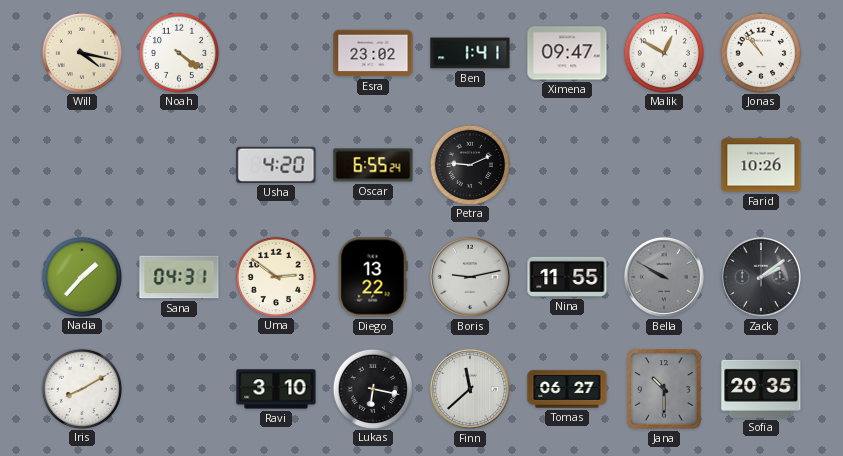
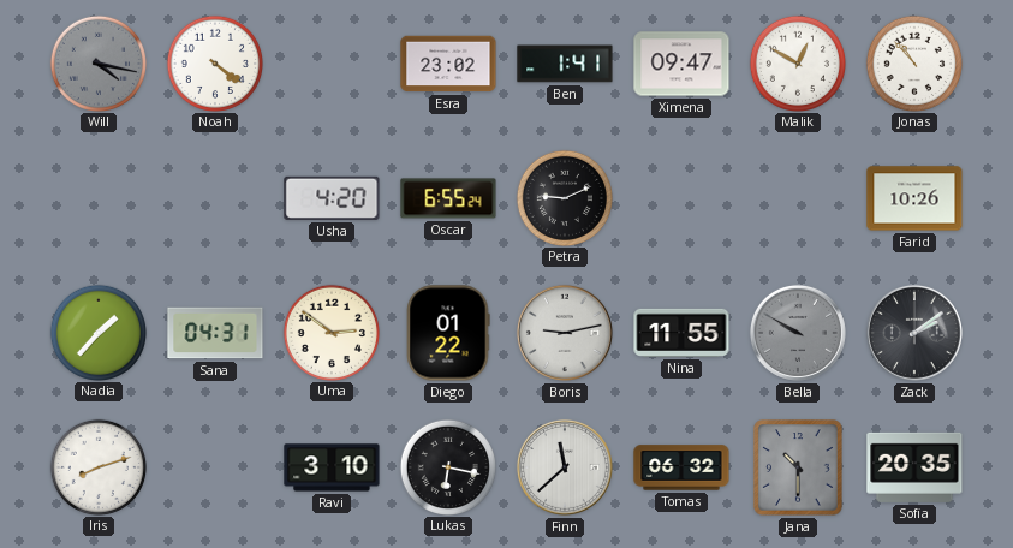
Will dial: cream -> grey (97, 62)
Diego: 13:22 -> 01:22 (448, 333)
Iris: 8:10 -> 8:12 (97, 466)
Tomas: 06:27 -> 06:32 (681, 467)
